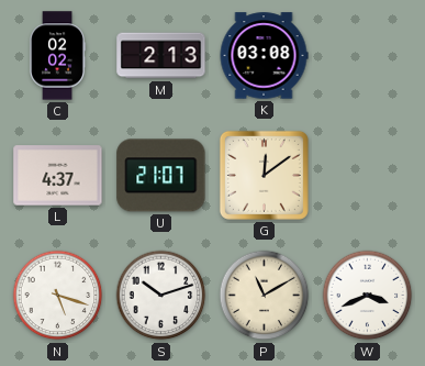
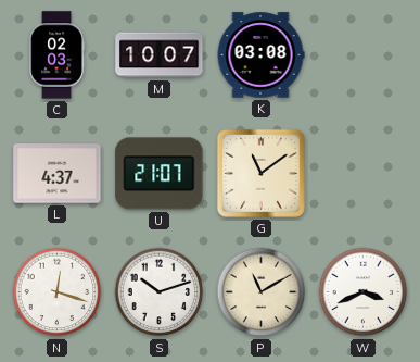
C: 02:02 -> 02:03 (56, 55)
M: 2:13 -> 10:07 (160, 55)
G: 12:09 -> 11:09 (260, 173)
N: 5:18 -> 12:18 (58, 292)
